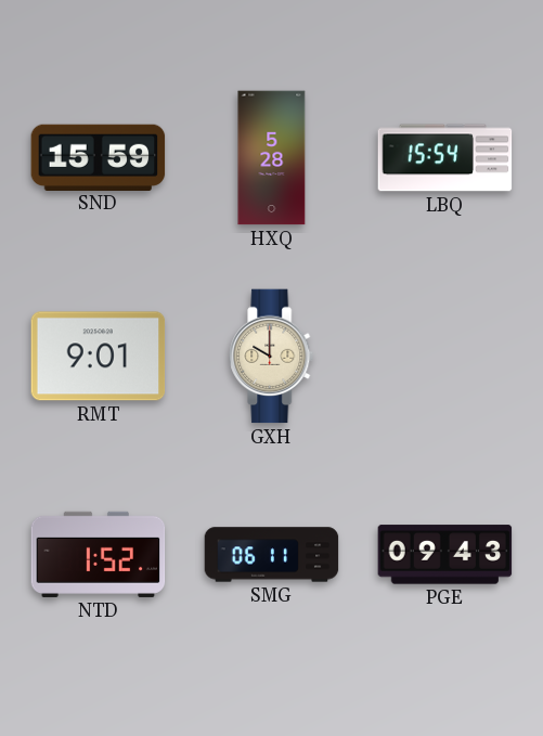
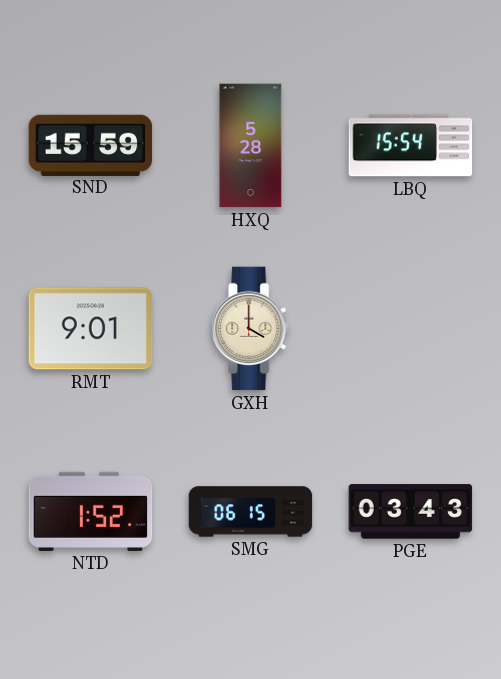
GXH: 10:00 -> 4:00 (251, 329)
SMG: 06:11 -> 06:15 (251, 512)
PGE: 09:43 -> 03:43 (411, 512)
